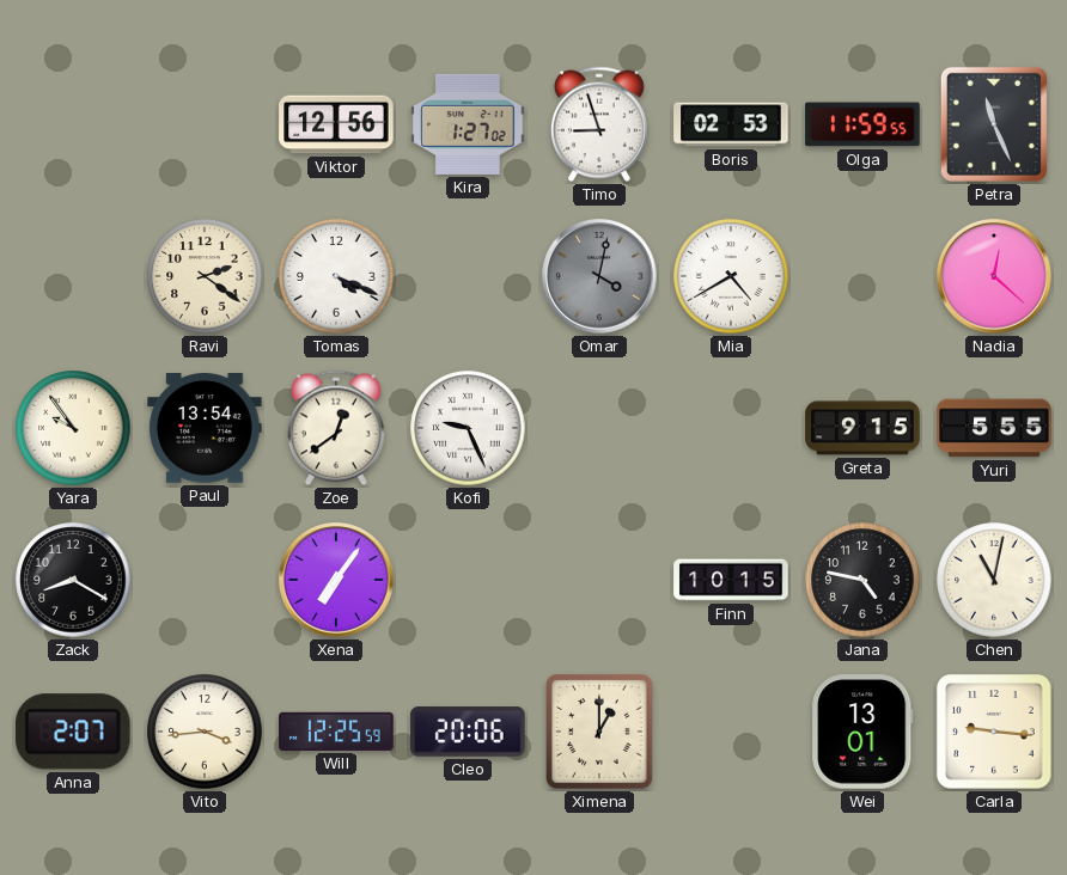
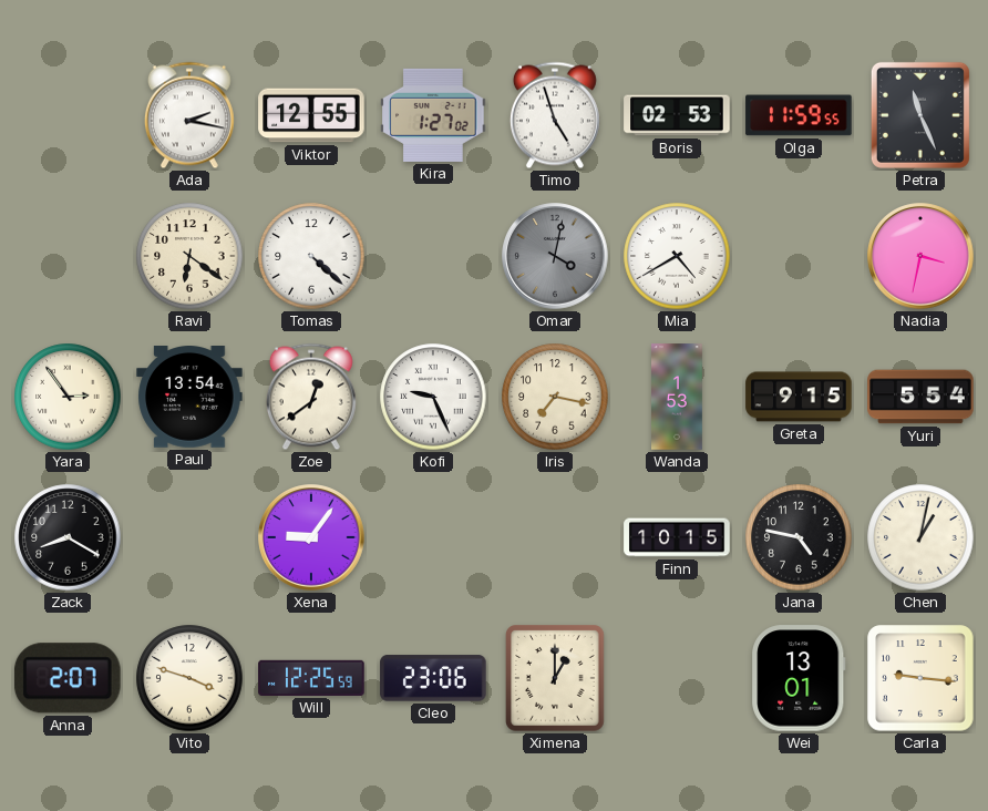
Ada: none -> 2:17 (189, 115)
Viktor: 12:56 -> 12:55 (311, 115)
Timo: 8:57 -> 4:57 (555, 115)
Ravi: 2:21 -> 6:21 (189, 256)
Tomas: 4:19 -> 4:22 (311, 256)
Nadia: 12:22 -> 3:32 (920, 256)
Yara: 9:54 -> 2:54 (68, 397)
Iris: none -> 7:17 (555, 397)
Wanda: none -> 1:53 (678, 397)
Yuri: 5:55 -> 5:54 (920, 397)
Xena: 7:06 -> 9:06 (311, 537)
Chen: 11:02 -> 1:02 (920, 537)
Vito: 3:44 -> 3:48 (189, 678)
Cleo: 20:06 -> 23:06 (433, 678)
